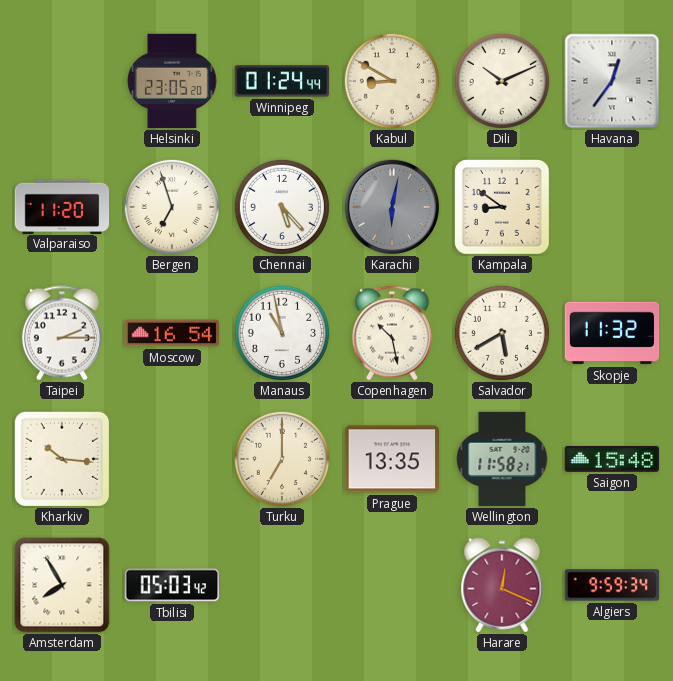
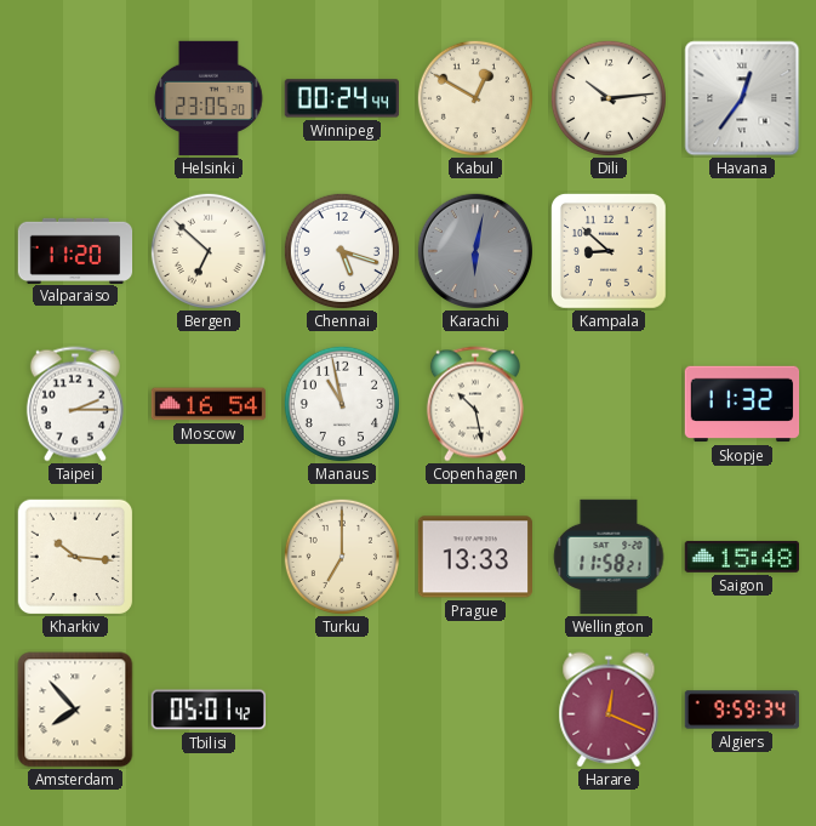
Winnipeg: 01:24 -> 00:24 (341, 98)
Kabul: 8:50 -> 12:50 (475, 98)
Dili: 10:11 -> 10:14 (609, 98)
Bergen: 6:57 -> 6:52 (209, 251)
Chennai: 5:23 -> 5:18 (342, 251)
Kampala: 8:51 -> 8:52 (609, 251)
Salvador: 5:40 -> none (502, 333)
Prague: 13:35 -> 13:33 (474, 557)
Amsterdam: 7:55 -> 7:53 (75, 710)
Tbilisi: 05:03 -> 05:01 (209, 710)
